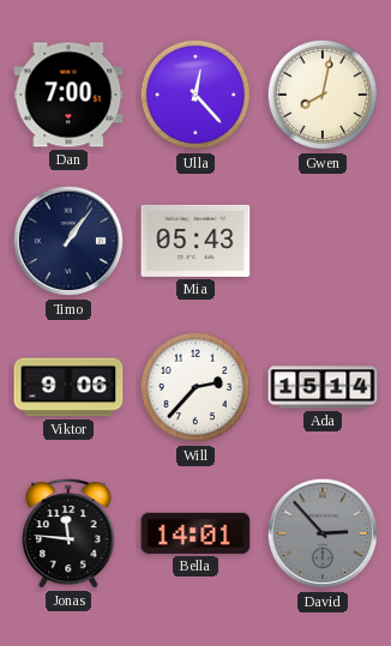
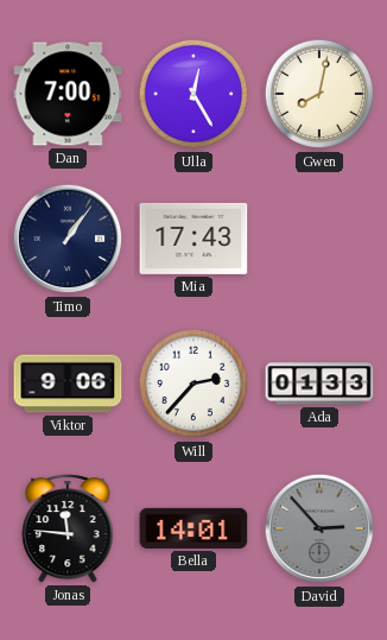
Ulla: 12:23 -> 12:25 (193, 94)
Mia: 05:43 -> 17:43 (193, 239)
Ada: 15:14 -> 01:33 (319, 384)
